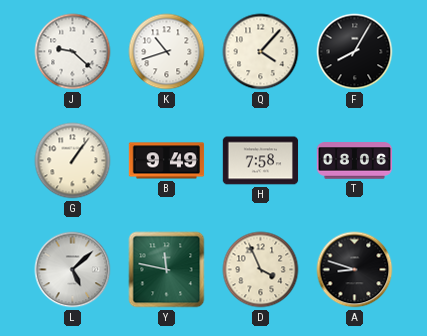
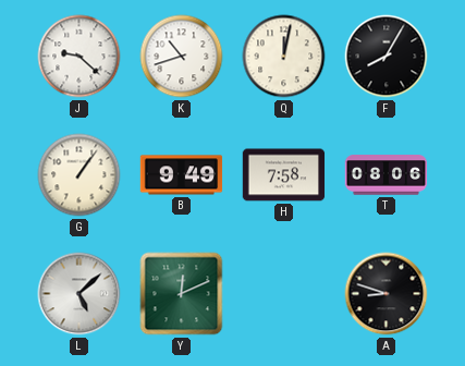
Q: 4:07 -> 12:02 (284, 57)
Y: 11:47 -> 12:11 (182, 294)
D: 3:56 -> none (261, 270)
